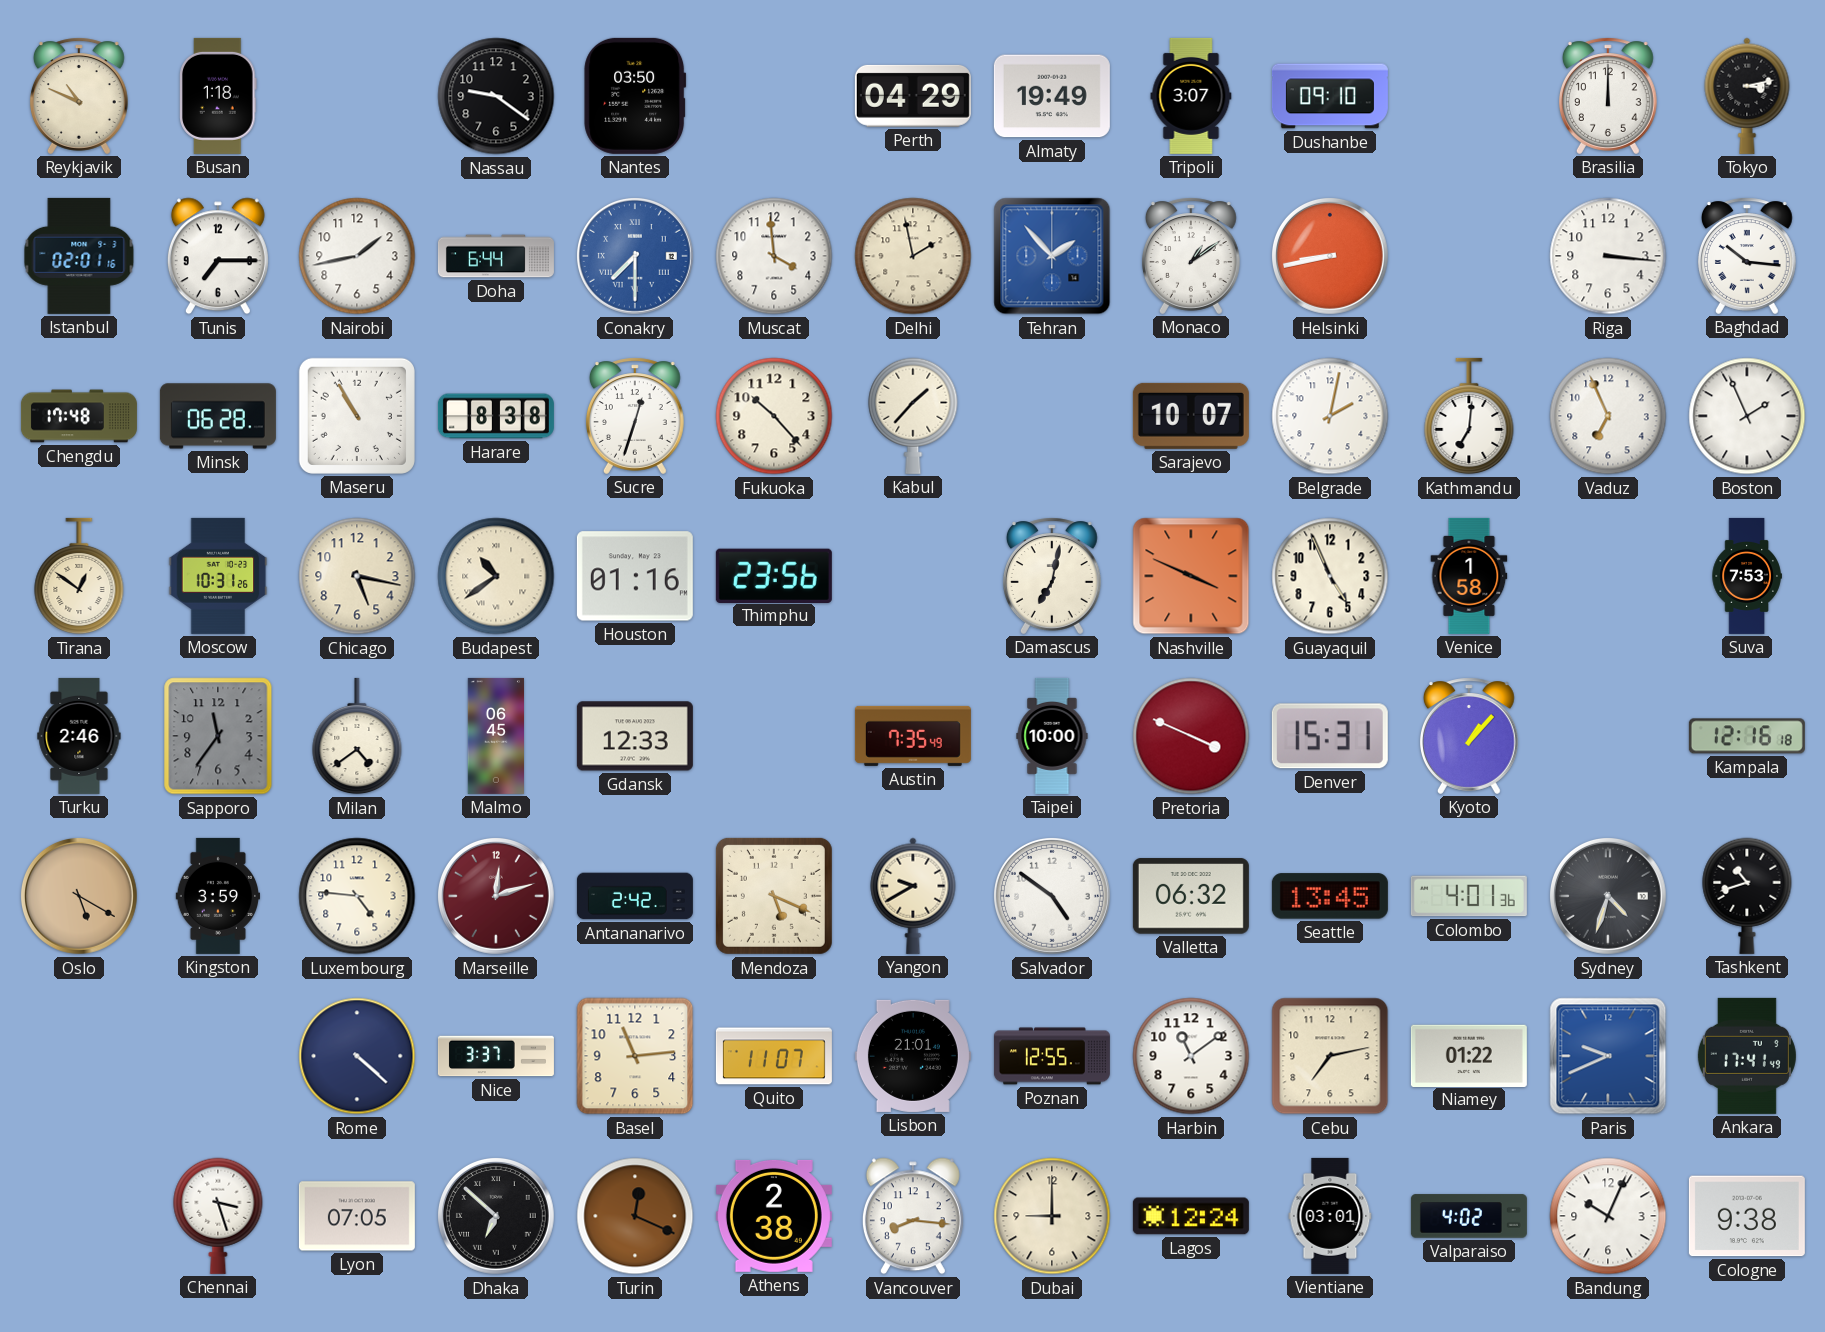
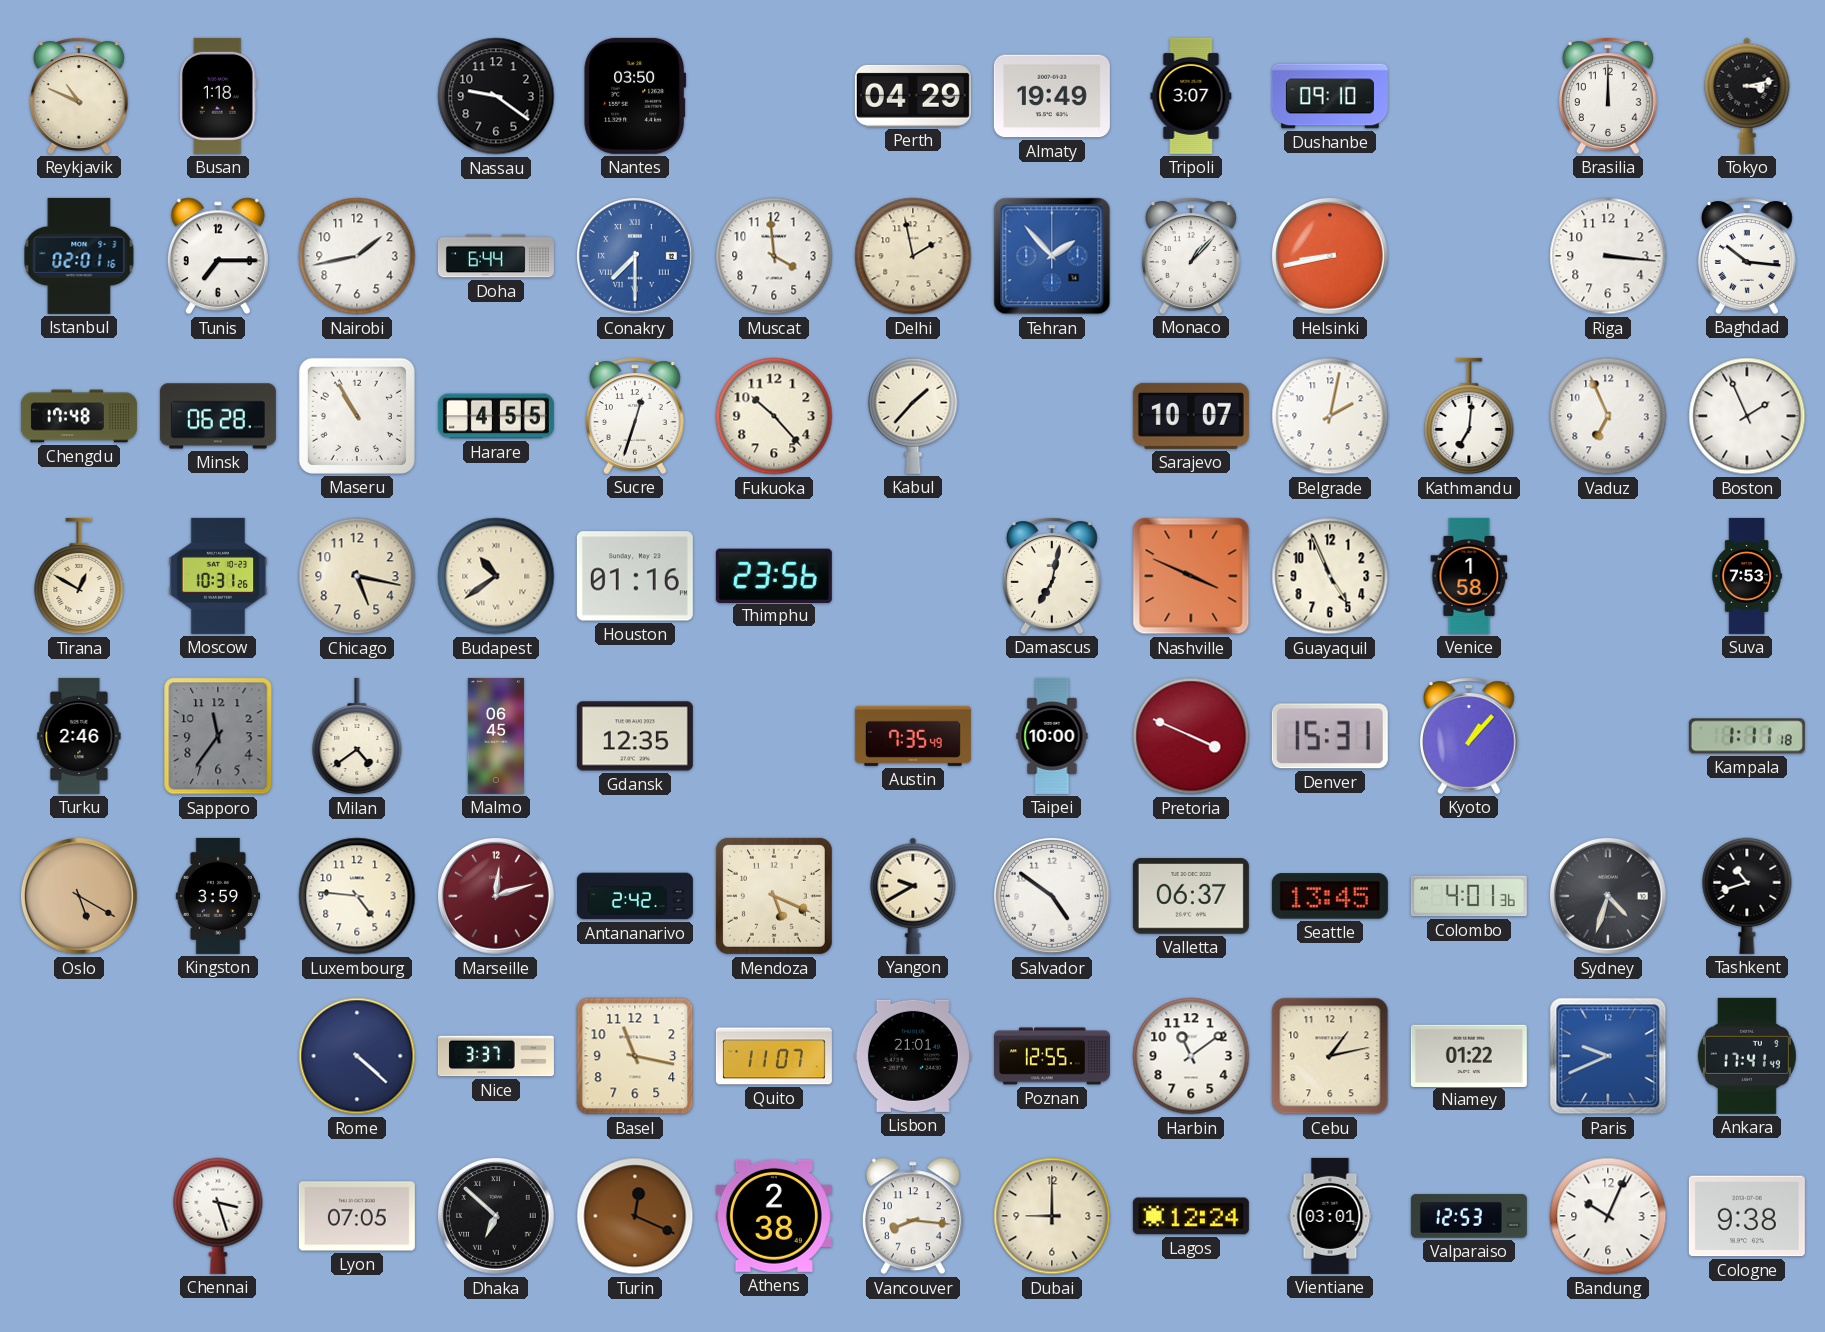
Monaco: 1:09 -> 1:07 (1191, 256)
Harare: 8:38 -> 4:55 (496, 416)
Tirana: 12:51 -> 12:50 (79, 576)
Gdansk: 12:33 -> 12:35 (635, 736)
Kampala: 12:16 -> 1:11 (1747, 736)
Valletta: 06:32 -> 06:37 (1191, 896)
Basel: 11:14 -> 11:17 (635, 1056)
Cebu: 7:13 -> 1:13 (1330, 1056)
Valparaiso: 4:02 -> 12:53 (1469, 1216)
